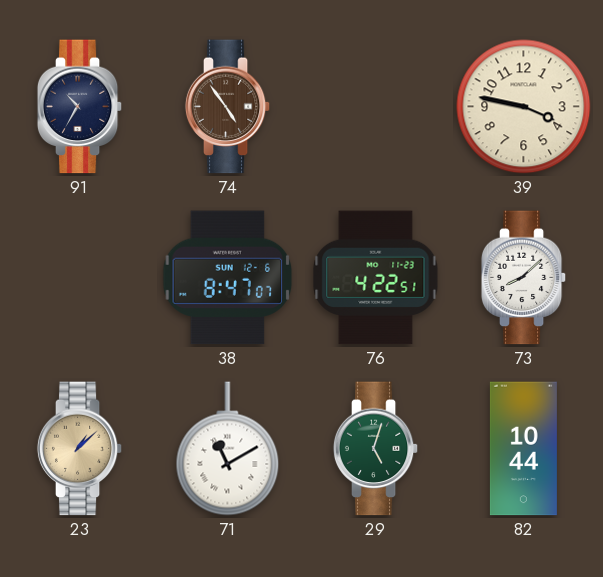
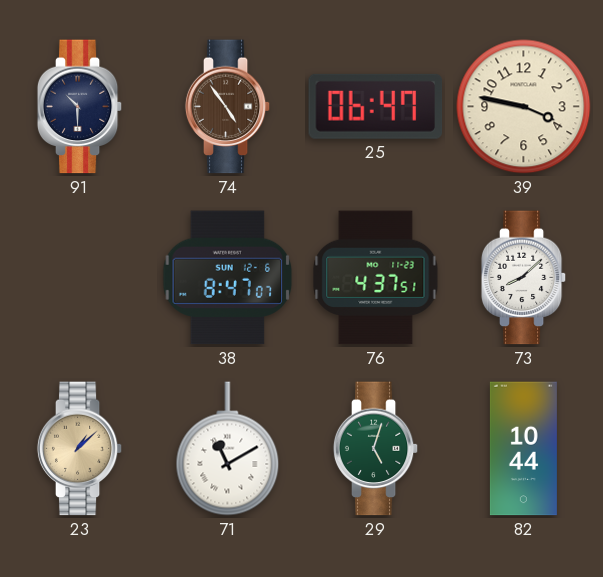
91: 10:35 -> 10:30 (80, 107)
25: none -> 06:47 (376, 106)
76: 4:22 -> 4:37 (376, 278)
